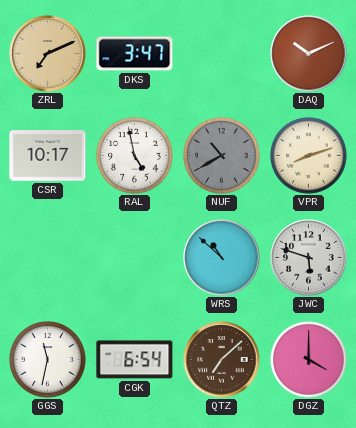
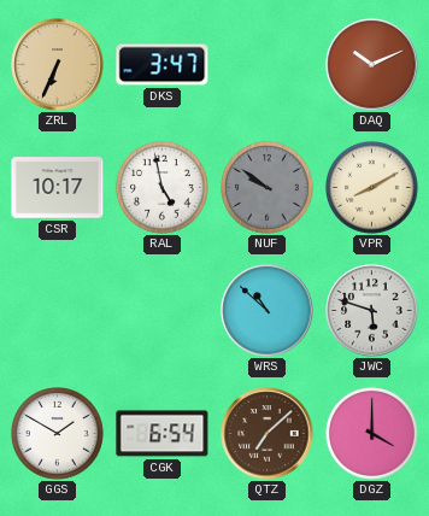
ZRL: 7:11 -> 6:34 (58, 65)
NUF: 10:40 -> 9:51 (268, 188)
VPR: 8:12 -> 8:10 (372, 188)
GGS: 11:32 -> 1:50 (58, 434)
